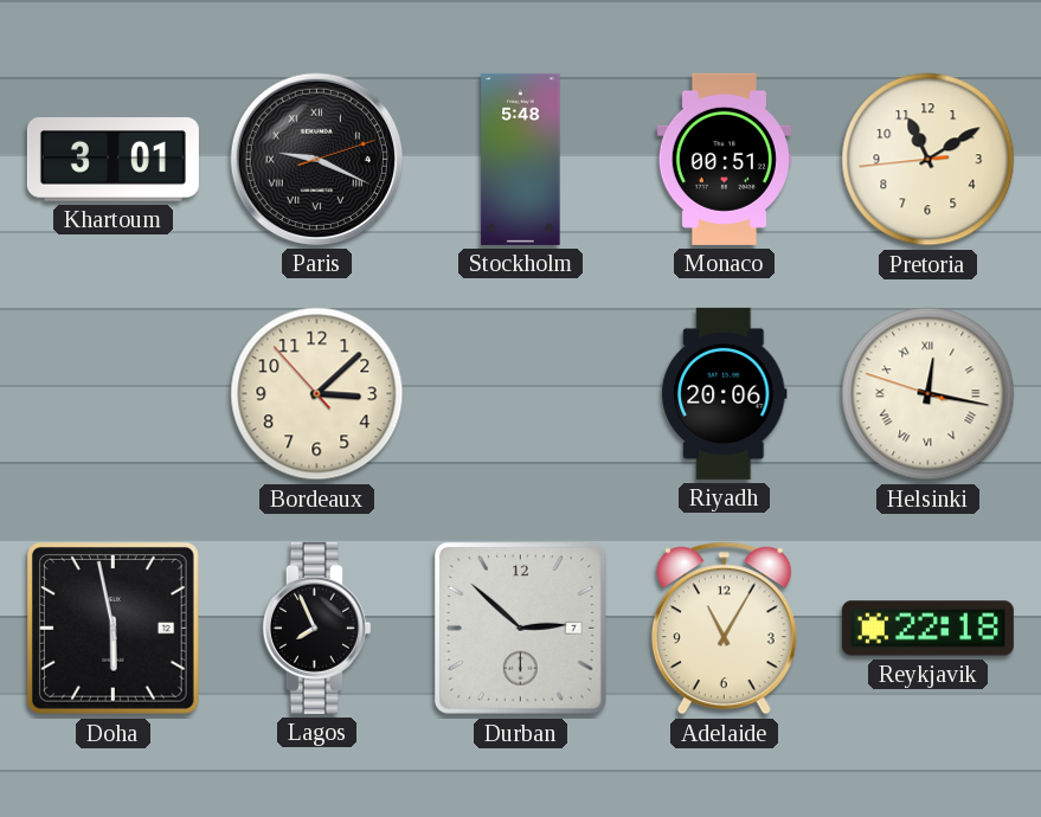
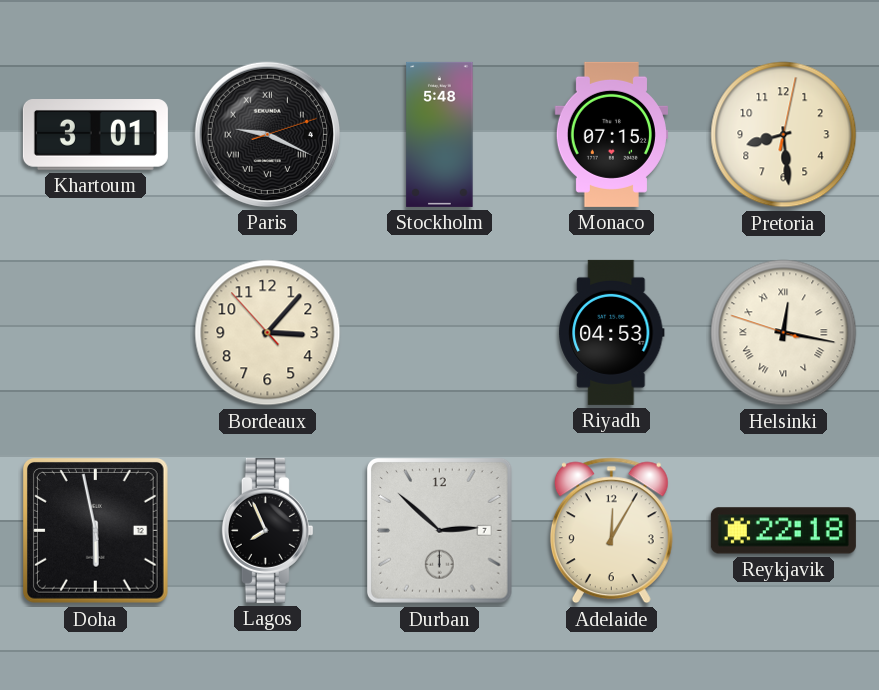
Monaco: 00:51 -> 07:15 (611, 134)
Pretoria: 11:09 -> 8:29 (784, 135)
Bordeaux: 3:07 -> 3:06 (268, 333)
Riyadh: 20:06 -> 04:53 (612, 332)
Adelaide: 11:05 -> 12:05 (611, 531)
